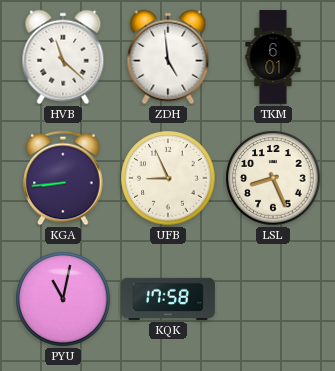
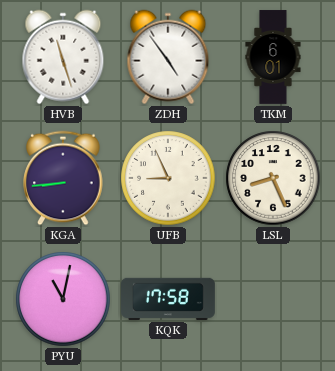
HVB: 11:22 -> 11:27 (63, 57)
ZDH: 4:59 -> 4:54 (168, 57)
